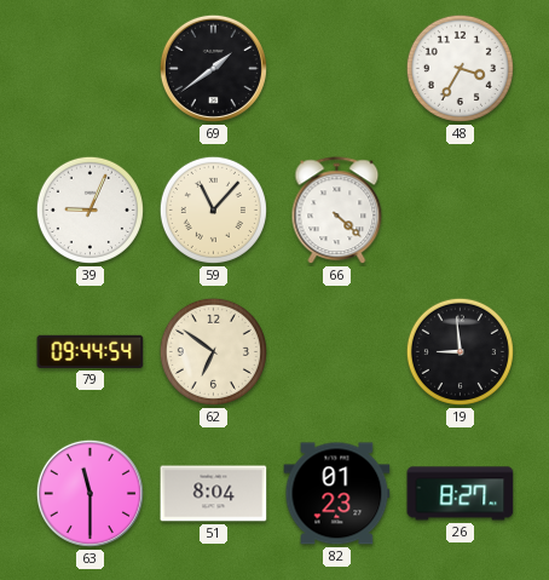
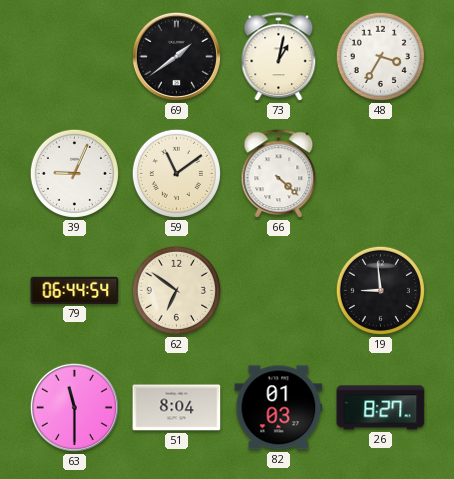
73: none -> 1:02 (279, 57)
59: 11:07 -> 11:09 (176, 173)
79: 09:44 -> 06:44 (75, 290)
82: 01:23 -> 01:03 (279, 408)
